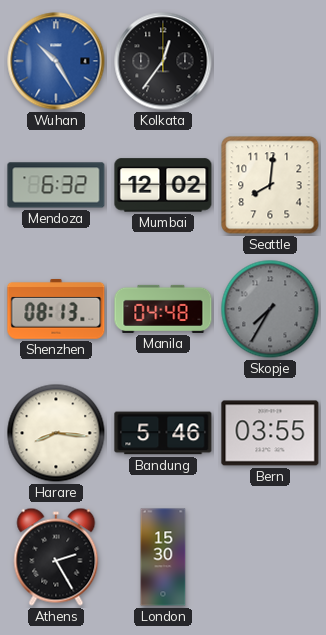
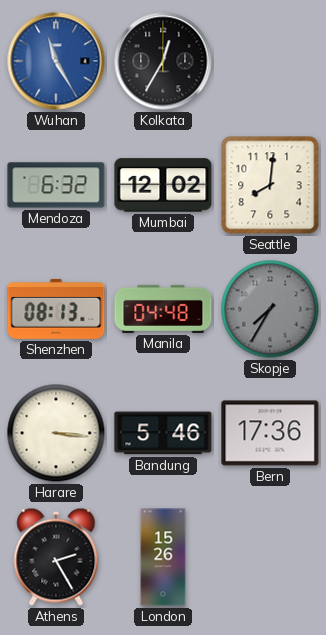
Wuhan: 10:25 -> 11:25 (56, 61)
Kolkata: 12:36 -> 12:35 (163, 61)
Harare: 8:16 -> 3:16 (56, 433)
Bern: 03:55 -> 17:36 (270, 433)
London: 15:30 -> 15:26 (163, 557)
